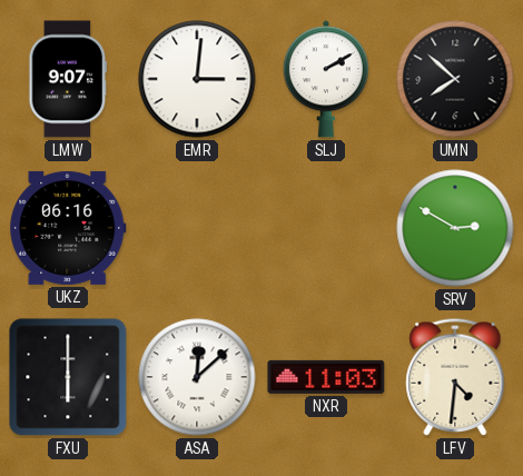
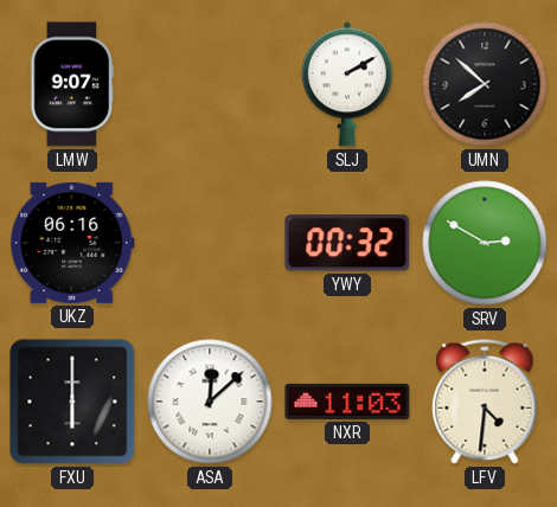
EMR: 3:01 -> none (197, 79)
YWY: none -> 00:32 (347, 243)
